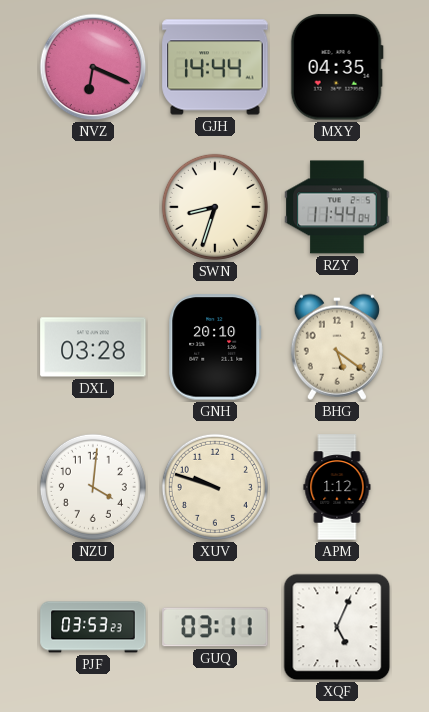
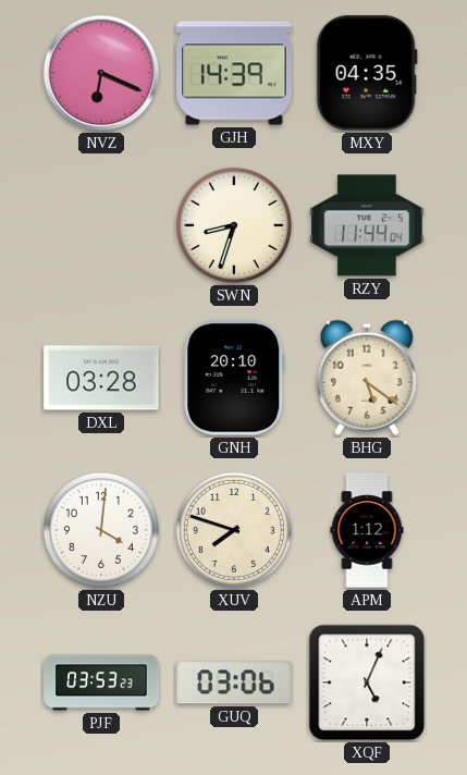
GJH: 14:44 -> 14:39 (234, 73)
XUV: 9:48 -> 7:48 (234, 530)
GUQ: 03:11 -> 03:06 (234, 682)
